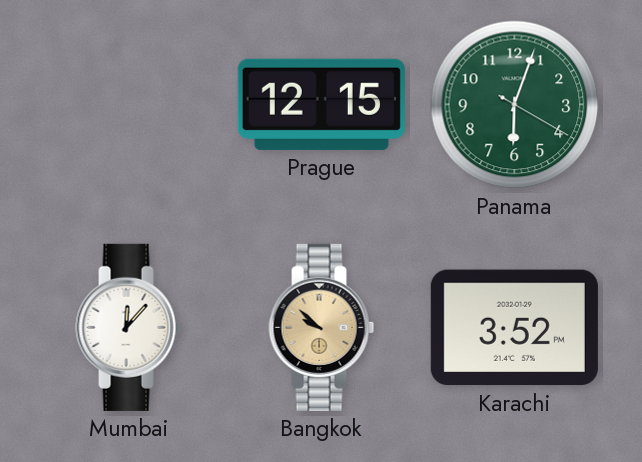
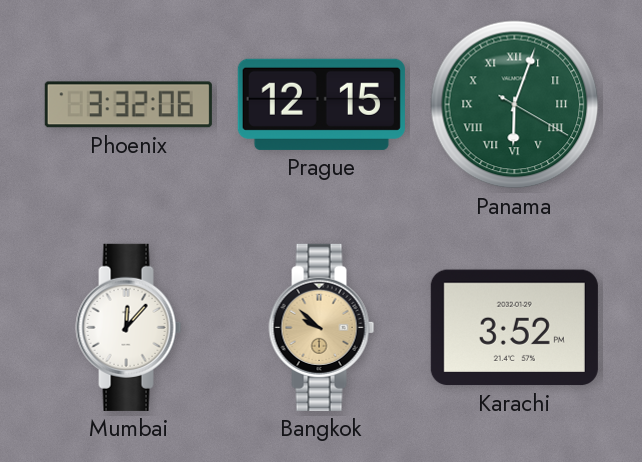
Phoenix: none -> 3:32 (128, 105)
Panama numerals: Arabic -> Roman (515, 105)
